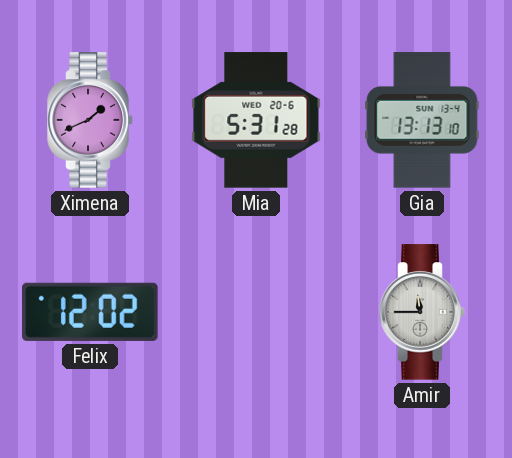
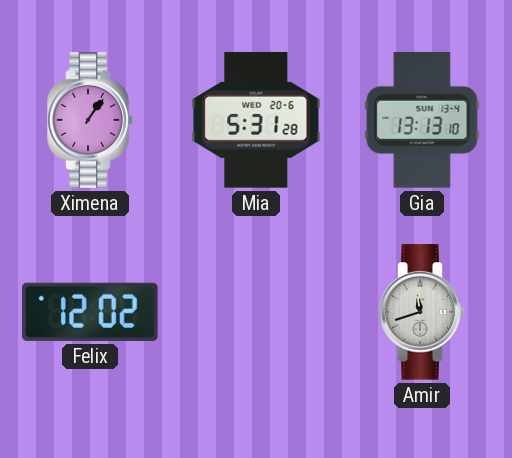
Ximena: 1:41 -> 1:06 (90, 120)
Amir: 11:45 -> 11:42 (422, 312)
